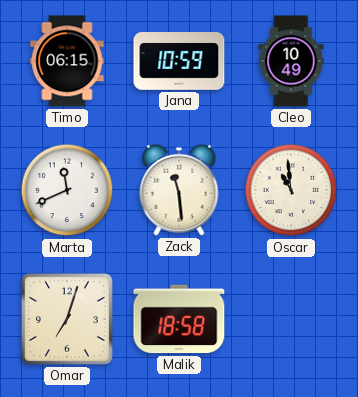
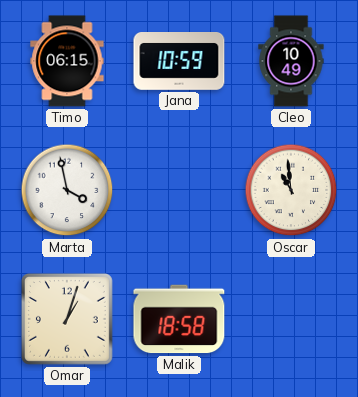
Marta: 11:41 -> 3:58 (67, 190)
Zack: 11:29 -> none (179, 190)
Omar: 7:03 -> 1:03 (67, 319)
